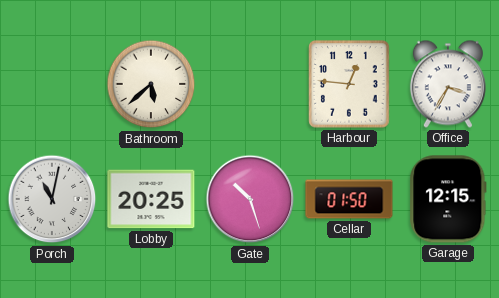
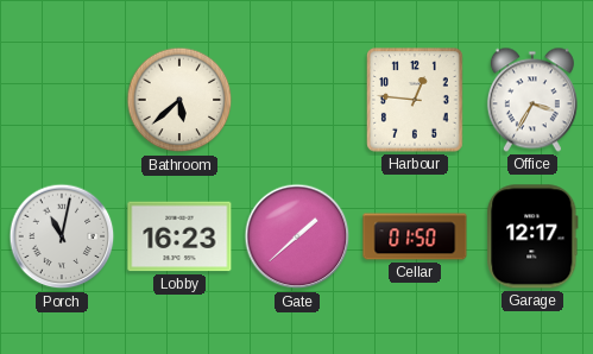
Lobby: 20:25 -> 16:23 (179, 236)
Gate: 10:27 -> 1:38 (297, 236)
Garage: 12:15 -> 12:17 (532, 236)
